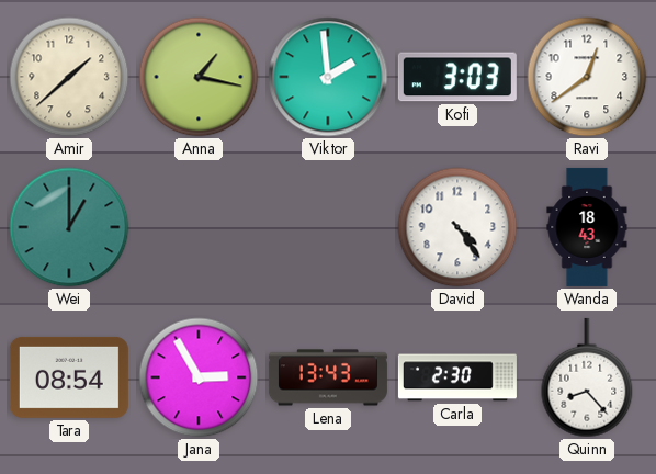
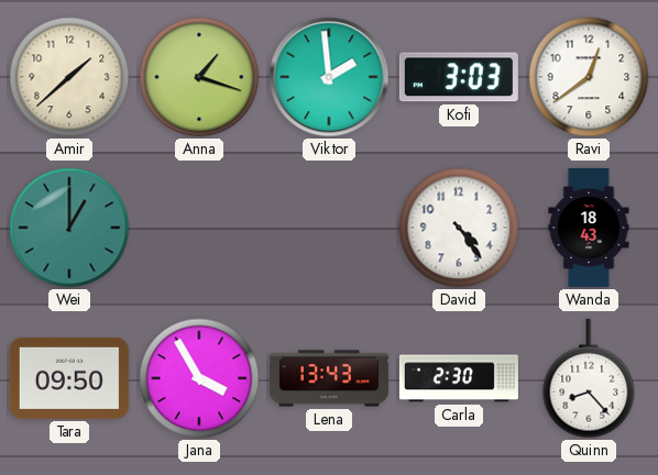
Anna: 1:17 -> 1:18 (199, 77)
Tara: 08:54 -> 09:50 (69, 378)
Jana: 2:55 -> 3:55 (199, 378)
